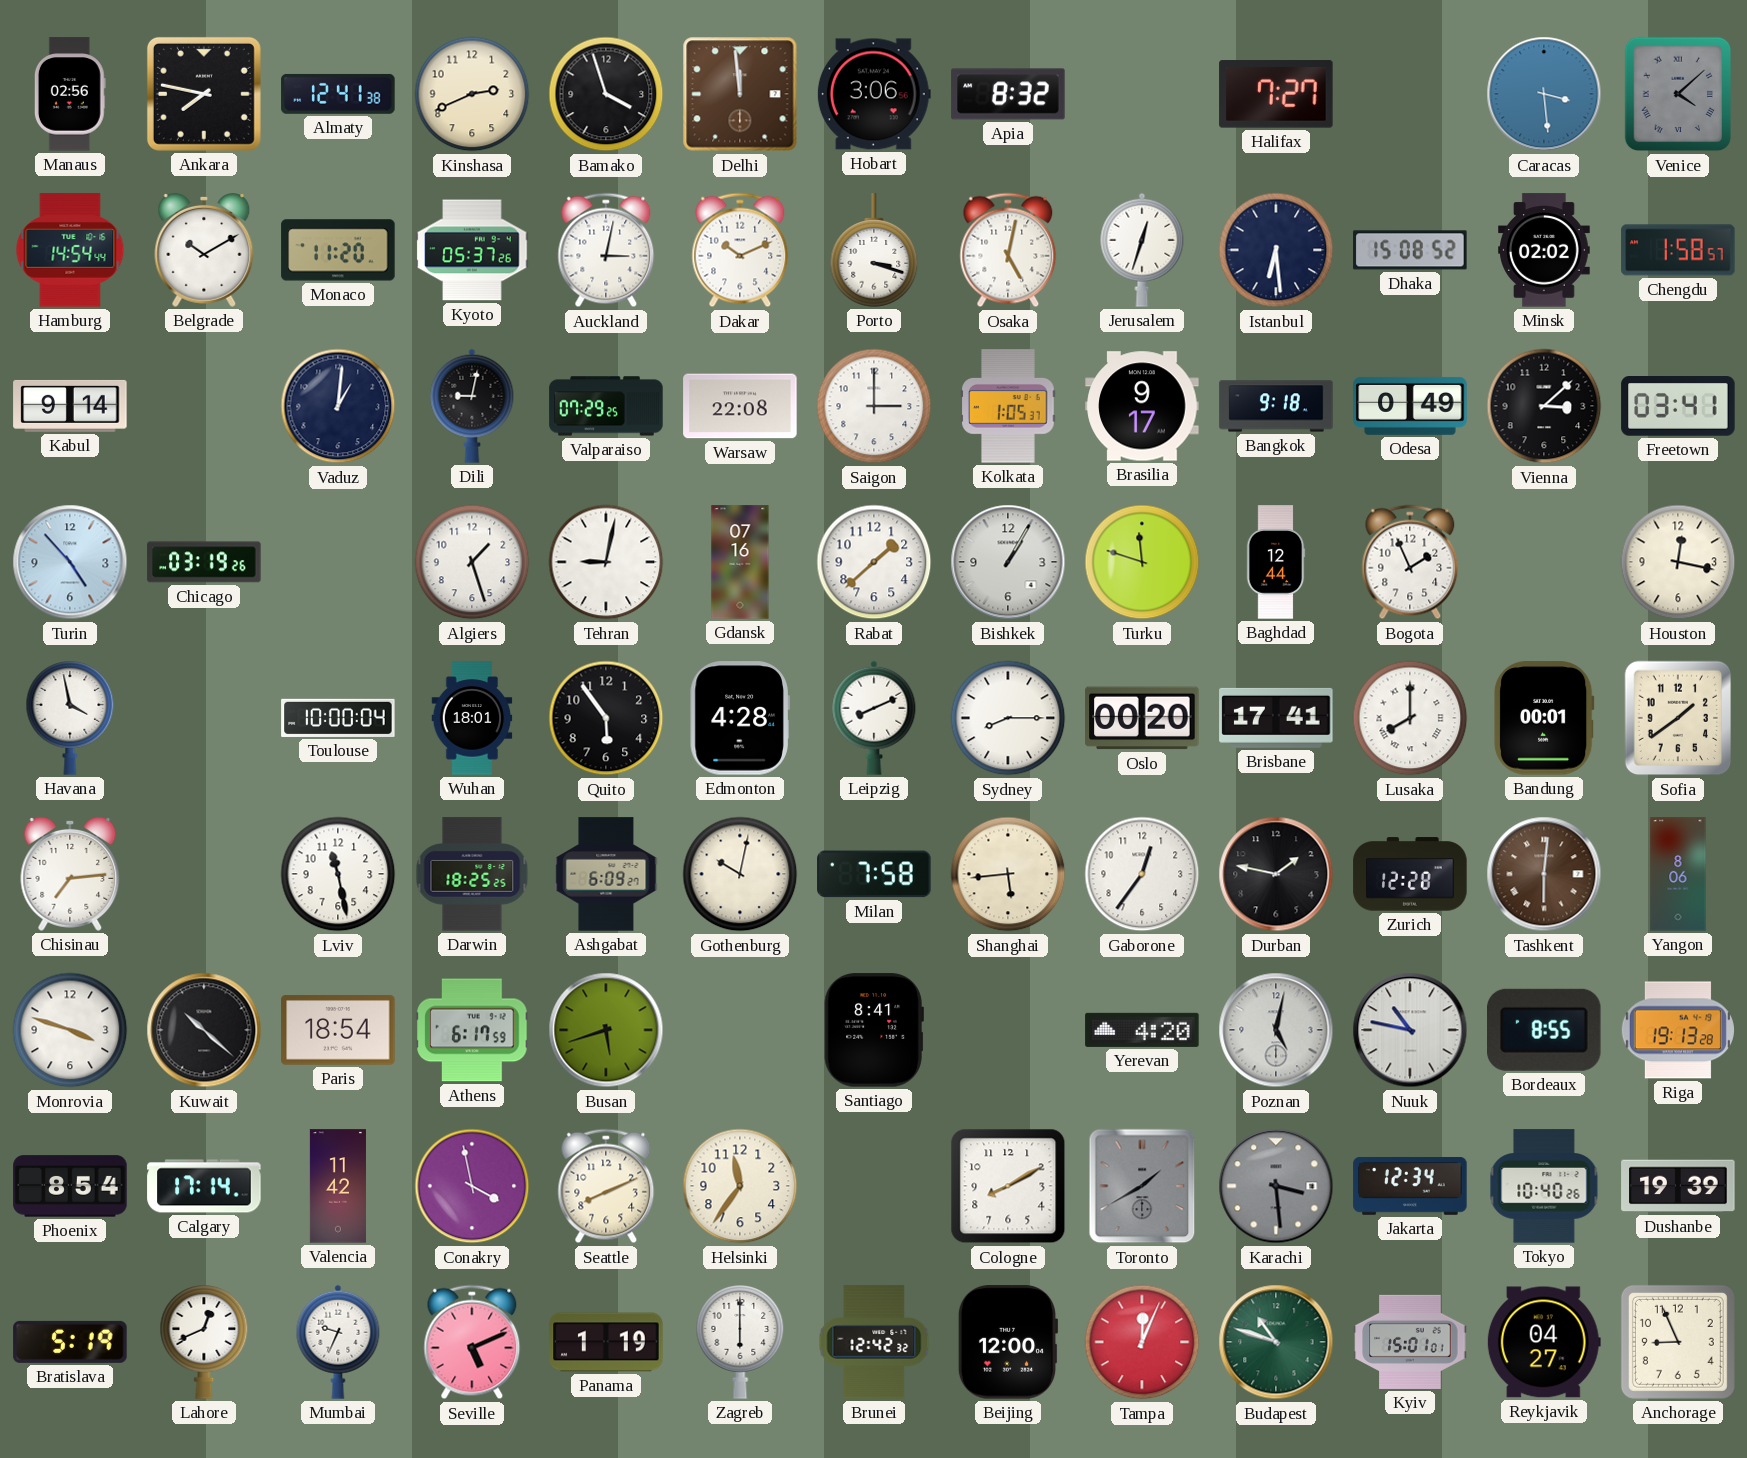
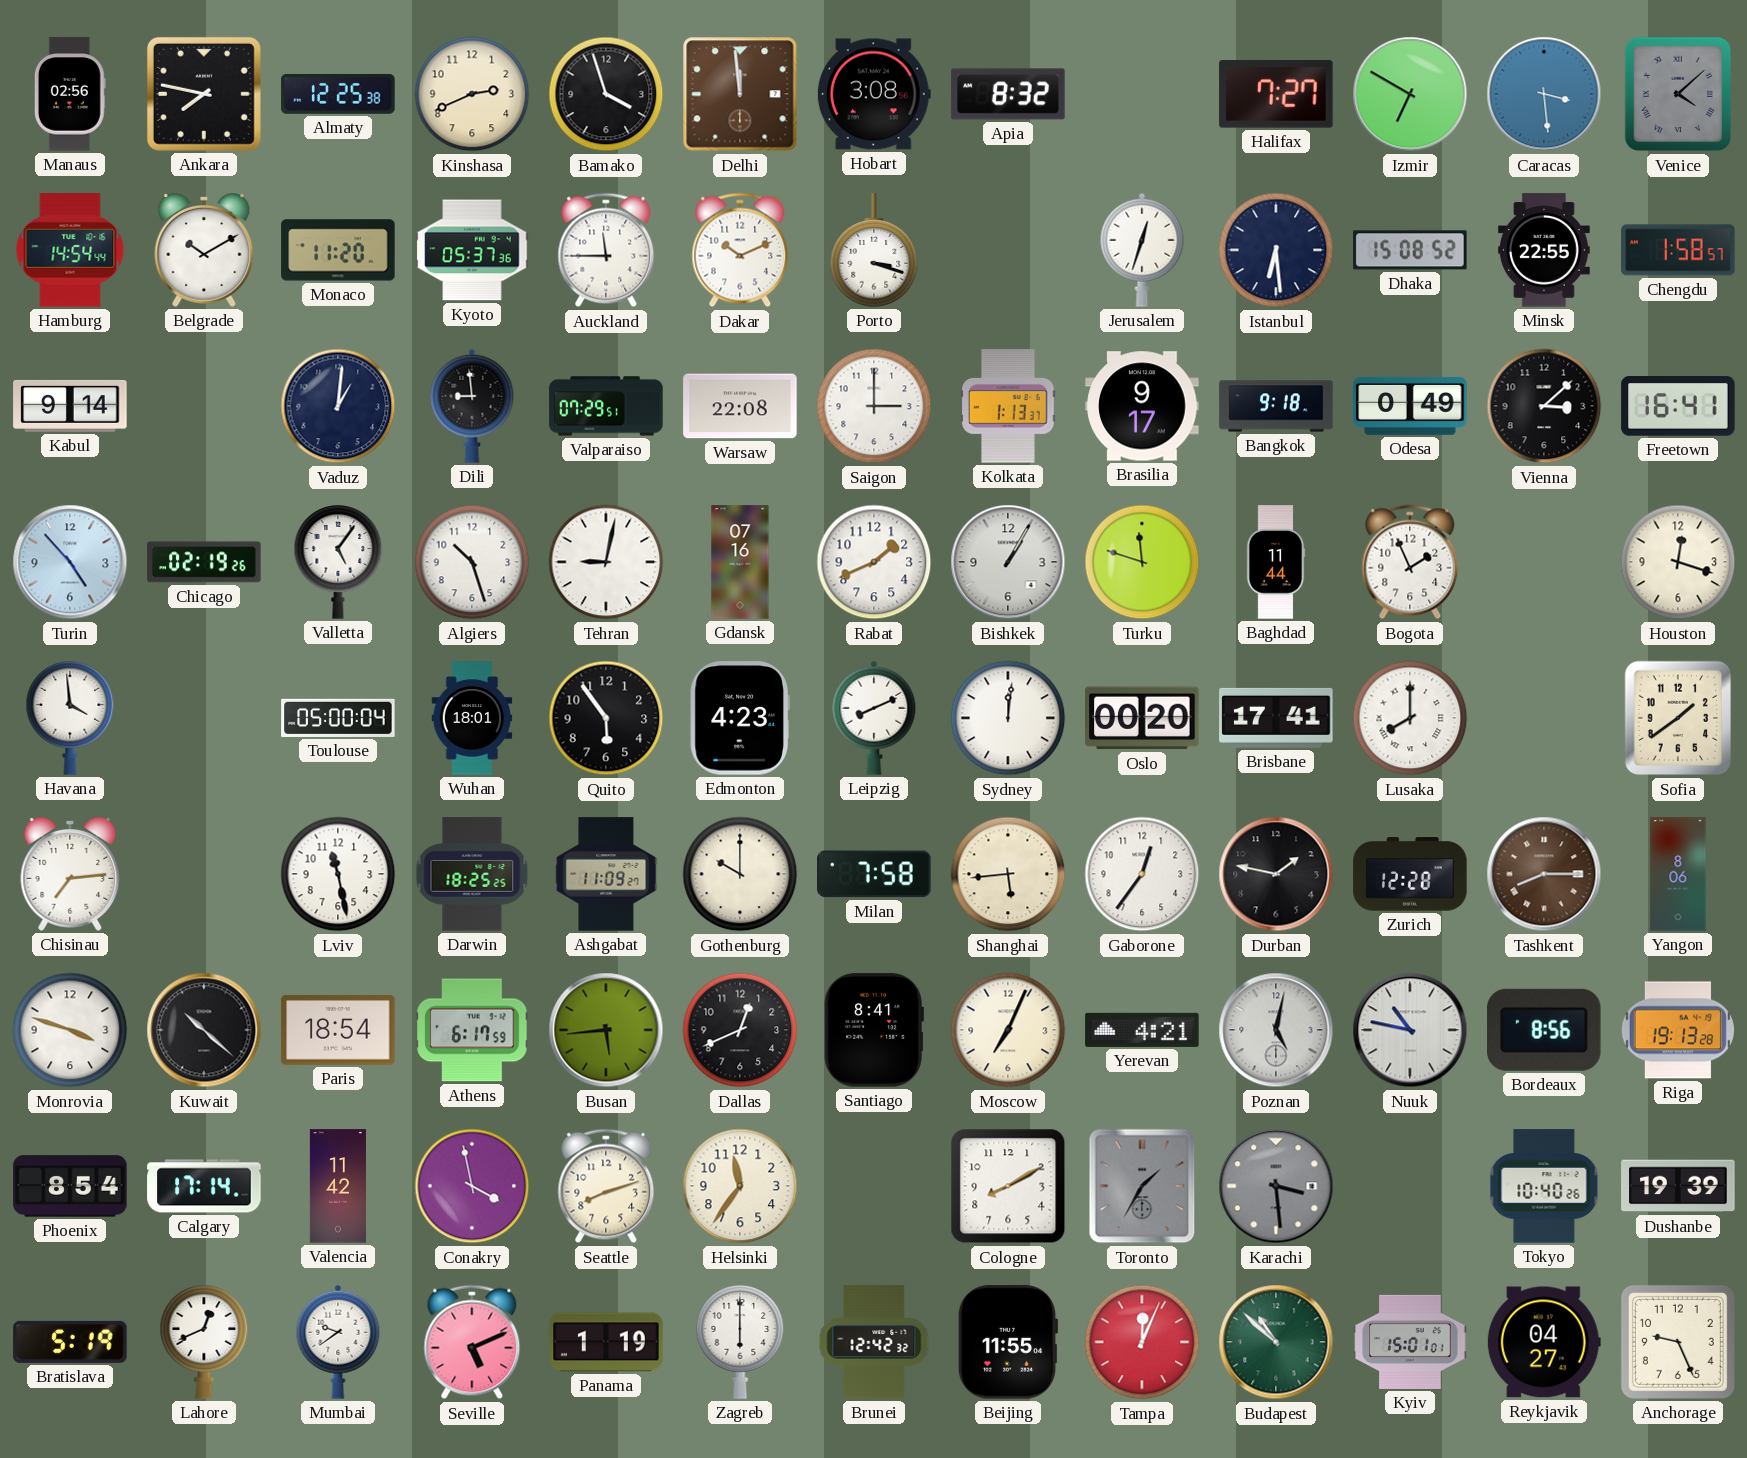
Almaty: 12:41 -> 12:25 (338, 94)
Hobart: 3:06 -> 3:08 (874, 94)
Izmir: none -> 6:50 (1410, 94)
Kyoto: 05:37:26 -> 05:37:36 (472, 250)
Auckland: 3:02 -> 11:45 (606, 250)
Osaka: 5:02 -> none (1008, 250)
Minsk: 02:02 -> 22:55 (1545, 250)
Dili: 9:02 -> 8:59 (472, 406)
Valparaiso: 07:29:25 -> 07:29:51 (606, 406)
Kolkata: 1:05 -> 1:13 (1008, 406)
Freetown: 03:41 -> 16:41 (1678, 406)
Chicago: 03:19 -> 02:19 (204, 562)
Valletta: none -> 5:06 (338, 563)
Algiers: 1:27 -> 10:27 (472, 562)
Rabat: 1:38 -> 1:41 (874, 562)
Baghdad: 12:44 -> 11:44 (1276, 562)
Houston: 12:17 -> 12:18 (1678, 562)
Havana: 3:58 -> 3:59 (70, 719)
Toulouse: 10:00 -> 05:00 (338, 718)
Edmonton: 4:28 -> 4:23 (740, 718)
Sydney: 8:15 -> 12:01 (1008, 718)
Bandung: 00:01 -> none (1544, 718)
Ashgabat: 6:09 -> 11:09 (606, 874)
Gothenburg: 10:02 -> 10:00 (740, 874)
Tashkent: 6:01 -> 8:15 (1544, 874)
Busan: 5:42 -> 5:44 (606, 1030)
Dallas: none -> 12:41 (740, 1030)
Moscow: none -> 7:04 (1008, 1030)
Yerevan: 4:20 -> 4:21 (1142, 1030)
Bordeaux: 8:55 -> 8:56 (1545, 1030)
Seattle: 8:11 -> 8:12 (606, 1186)
Toronto: 1:40 -> 1:35 (1142, 1186)
Jakarta: 12:34 -> none (1410, 1186)
Mumbai: 9:34 -> 9:39 (338, 1342)
Beijing: 12:00 -> 11:55 (1008, 1342)
Budapest: 10:48 -> 10:52 (1276, 1342)
Anchorage: 8:56 -> 9:26 (1678, 1342)
